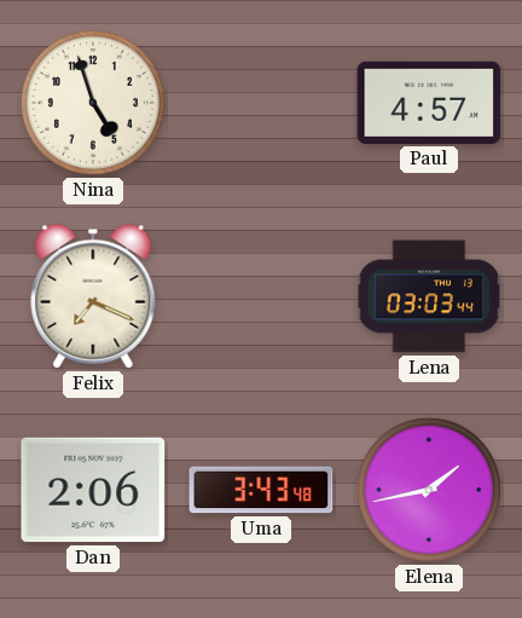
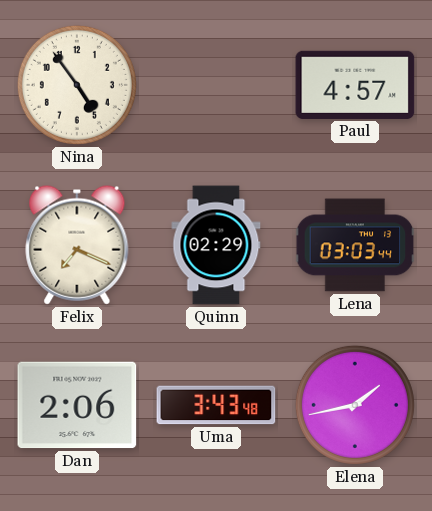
Nina: 4:57 -> 4:54 (77, 85)
Quinn: none -> 02:29 (216, 245)
